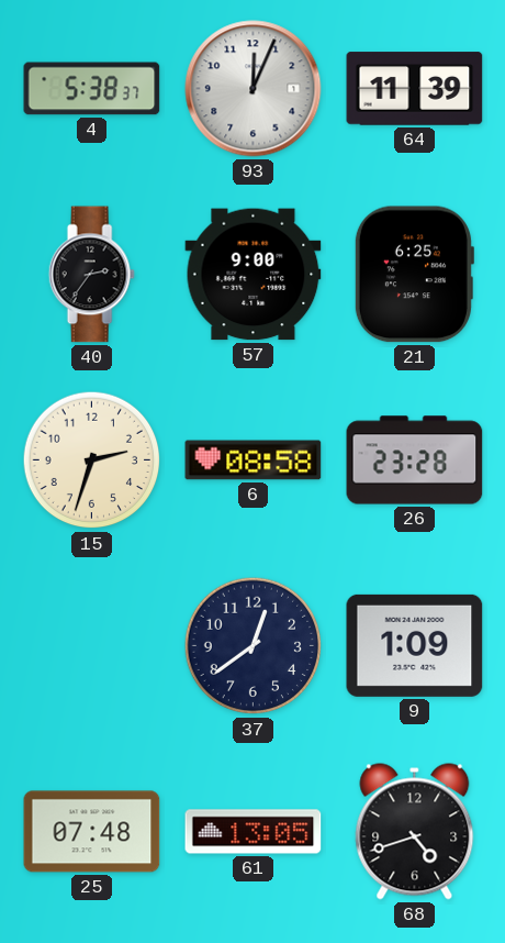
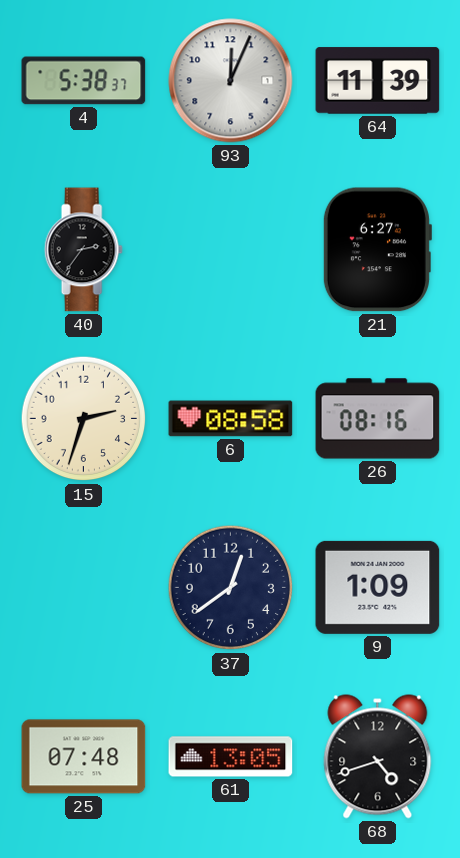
57: 9:00 -> none (254, 275)
21: 6:25 -> 6:27 (377, 250)
26: 23:28 -> 08:16 (378, 419)
